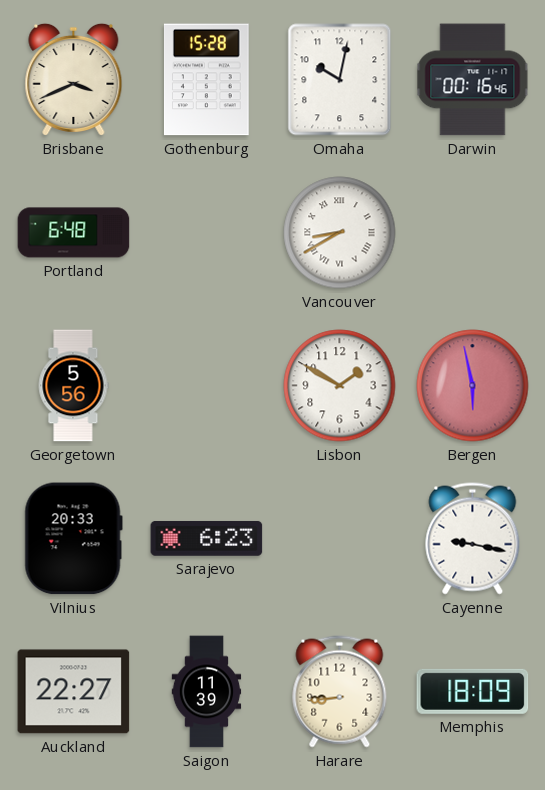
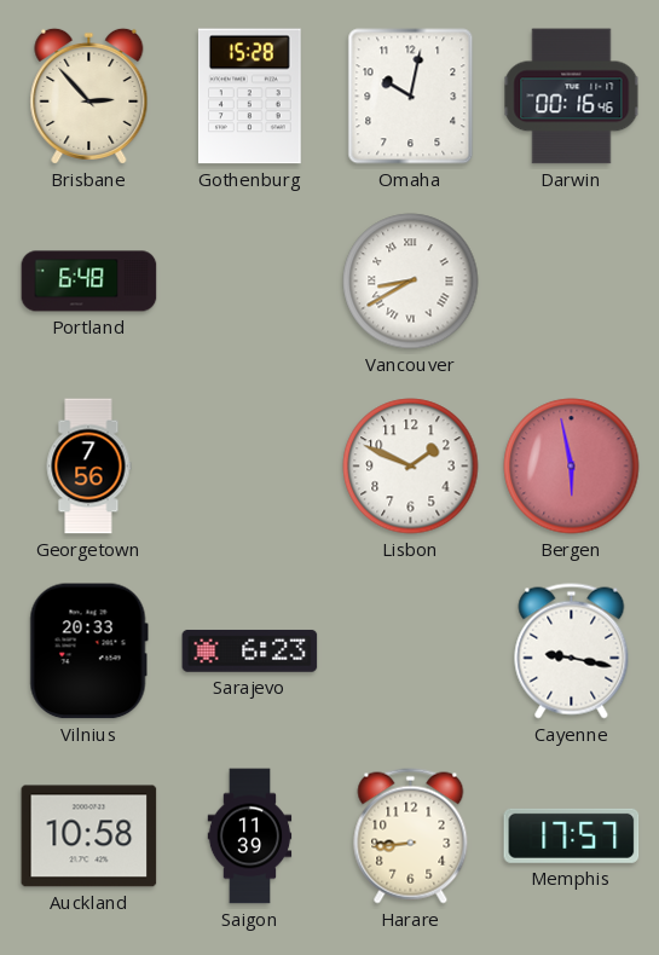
Brisbane: 3:41 -> 2:53 (89, 95)
Georgetown: 5:56 -> 7:56 (88, 467)
Lisbon: 1:50 -> 1:49 (411, 467)
Auckland: 22:27 -> 10:58 (89, 837)
Memphis: 18:09 -> 17:57 (572, 835)
